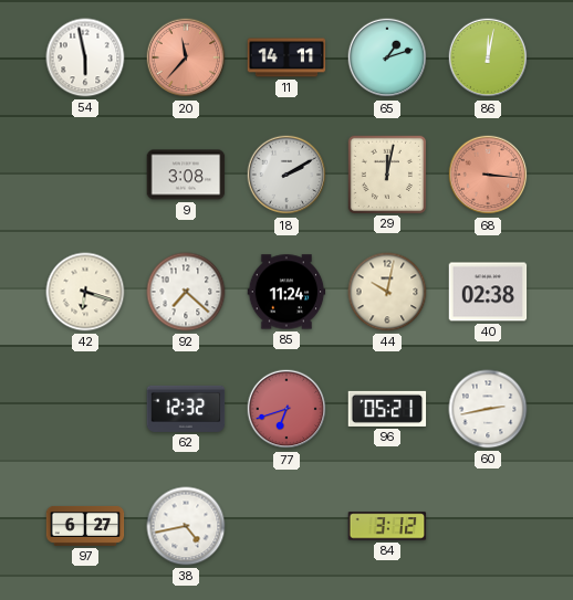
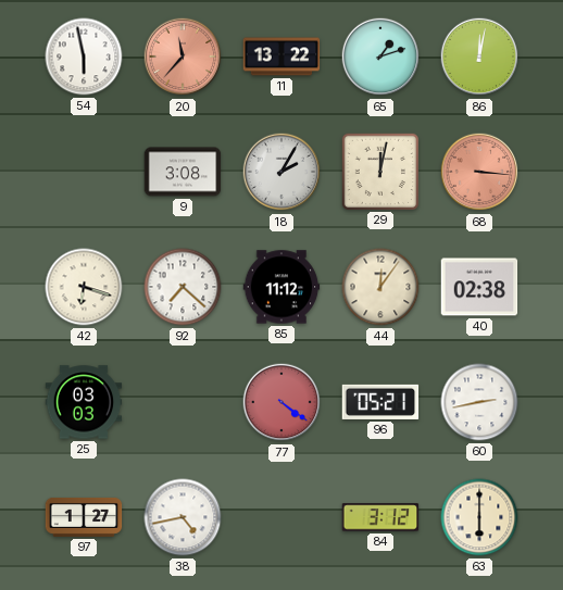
11: 14:11 -> 13:22 (281, 57)
18: 2:10 -> 2:05 (281, 172)
85: 11:24 -> 11:12 (281, 287)
44: 10:02 -> 12:06 (380, 287)
25: none -> 03:03 (84, 402)
62: 12:32 -> none (186, 409)
77: 6:42 -> 4:21 (281, 402)
97: 6:27 -> 1:27 (84, 517)
63: none -> 6:00 (479, 517)
